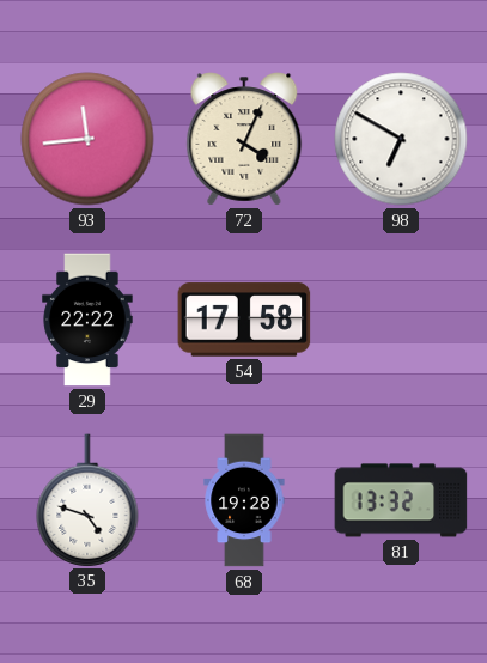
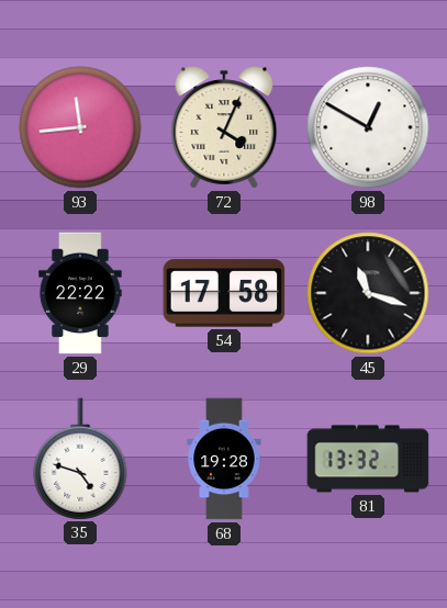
98: 6:50 -> 12:50 (368, 127)
45: none -> 11:18 (368, 293)
